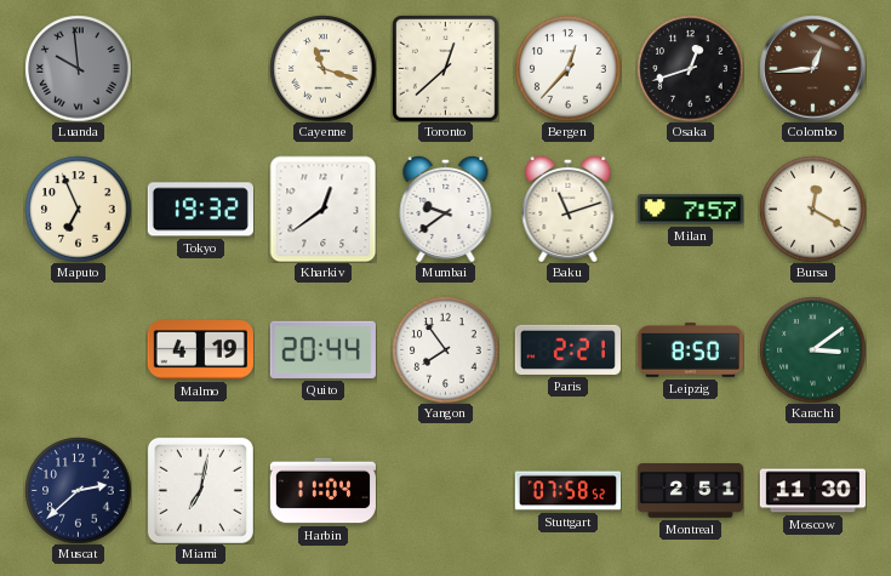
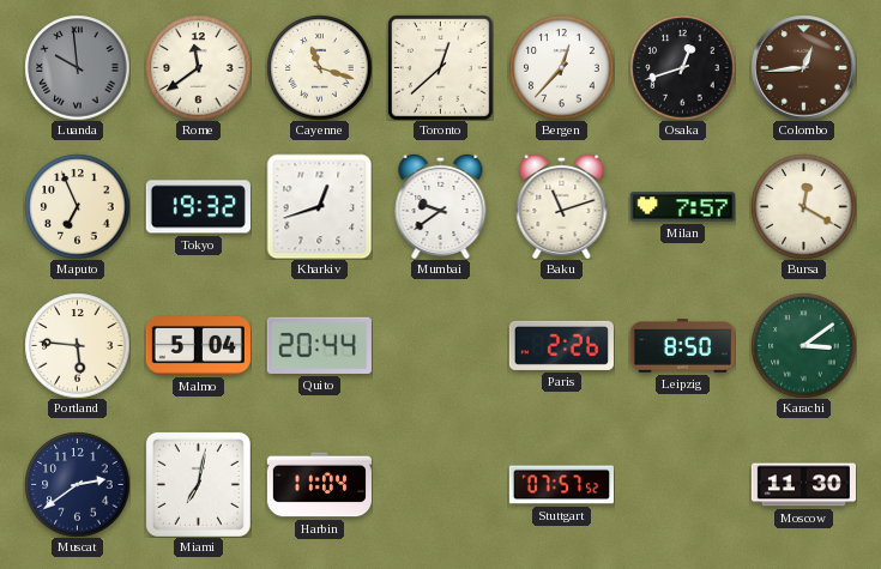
Rome: none -> 11:39 (198, 67)
Kharkiv: 12:39 -> 12:42 (319, 206)
Portland: none -> 5:46 (77, 345)
Malmo: 4:19 -> 5:04 (198, 346)
Yangon: 7:54 -> none (445, 349)
Paris: 2:21 -> 2:26 (561, 345)
Muscat: 2:38 -> 2:39 (77, 484)
Stuttgart: 07:58 -> 07:57 (561, 485)
Montreal: 2:51 -> none (690, 491)
